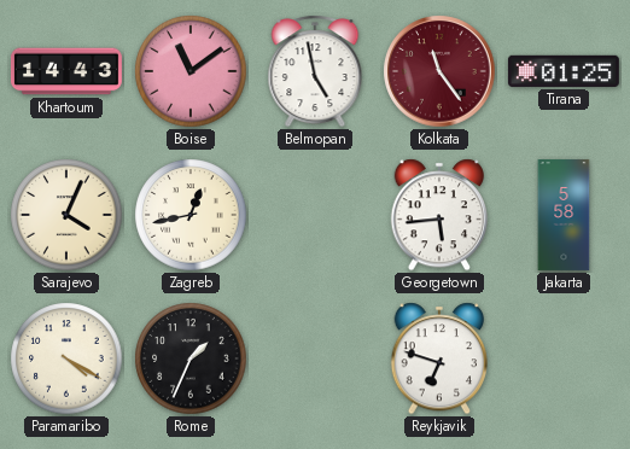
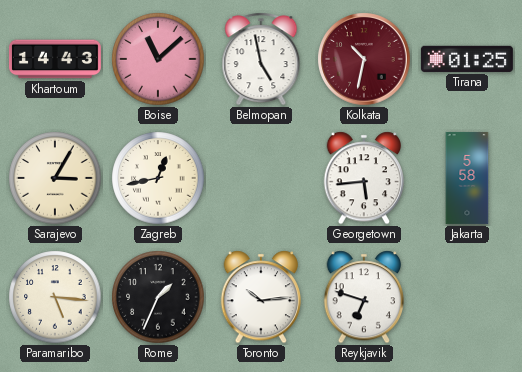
Boise: 11:09 -> 11:08 (158, 59)
Kolkata: 11:24 -> 10:32 (364, 59)
Sarajevo: 4:04 -> 3:05 (55, 178)
Paramaribo: 4:20 -> 5:16 (55, 297)
Toronto: none -> 10:14 (260, 297)
